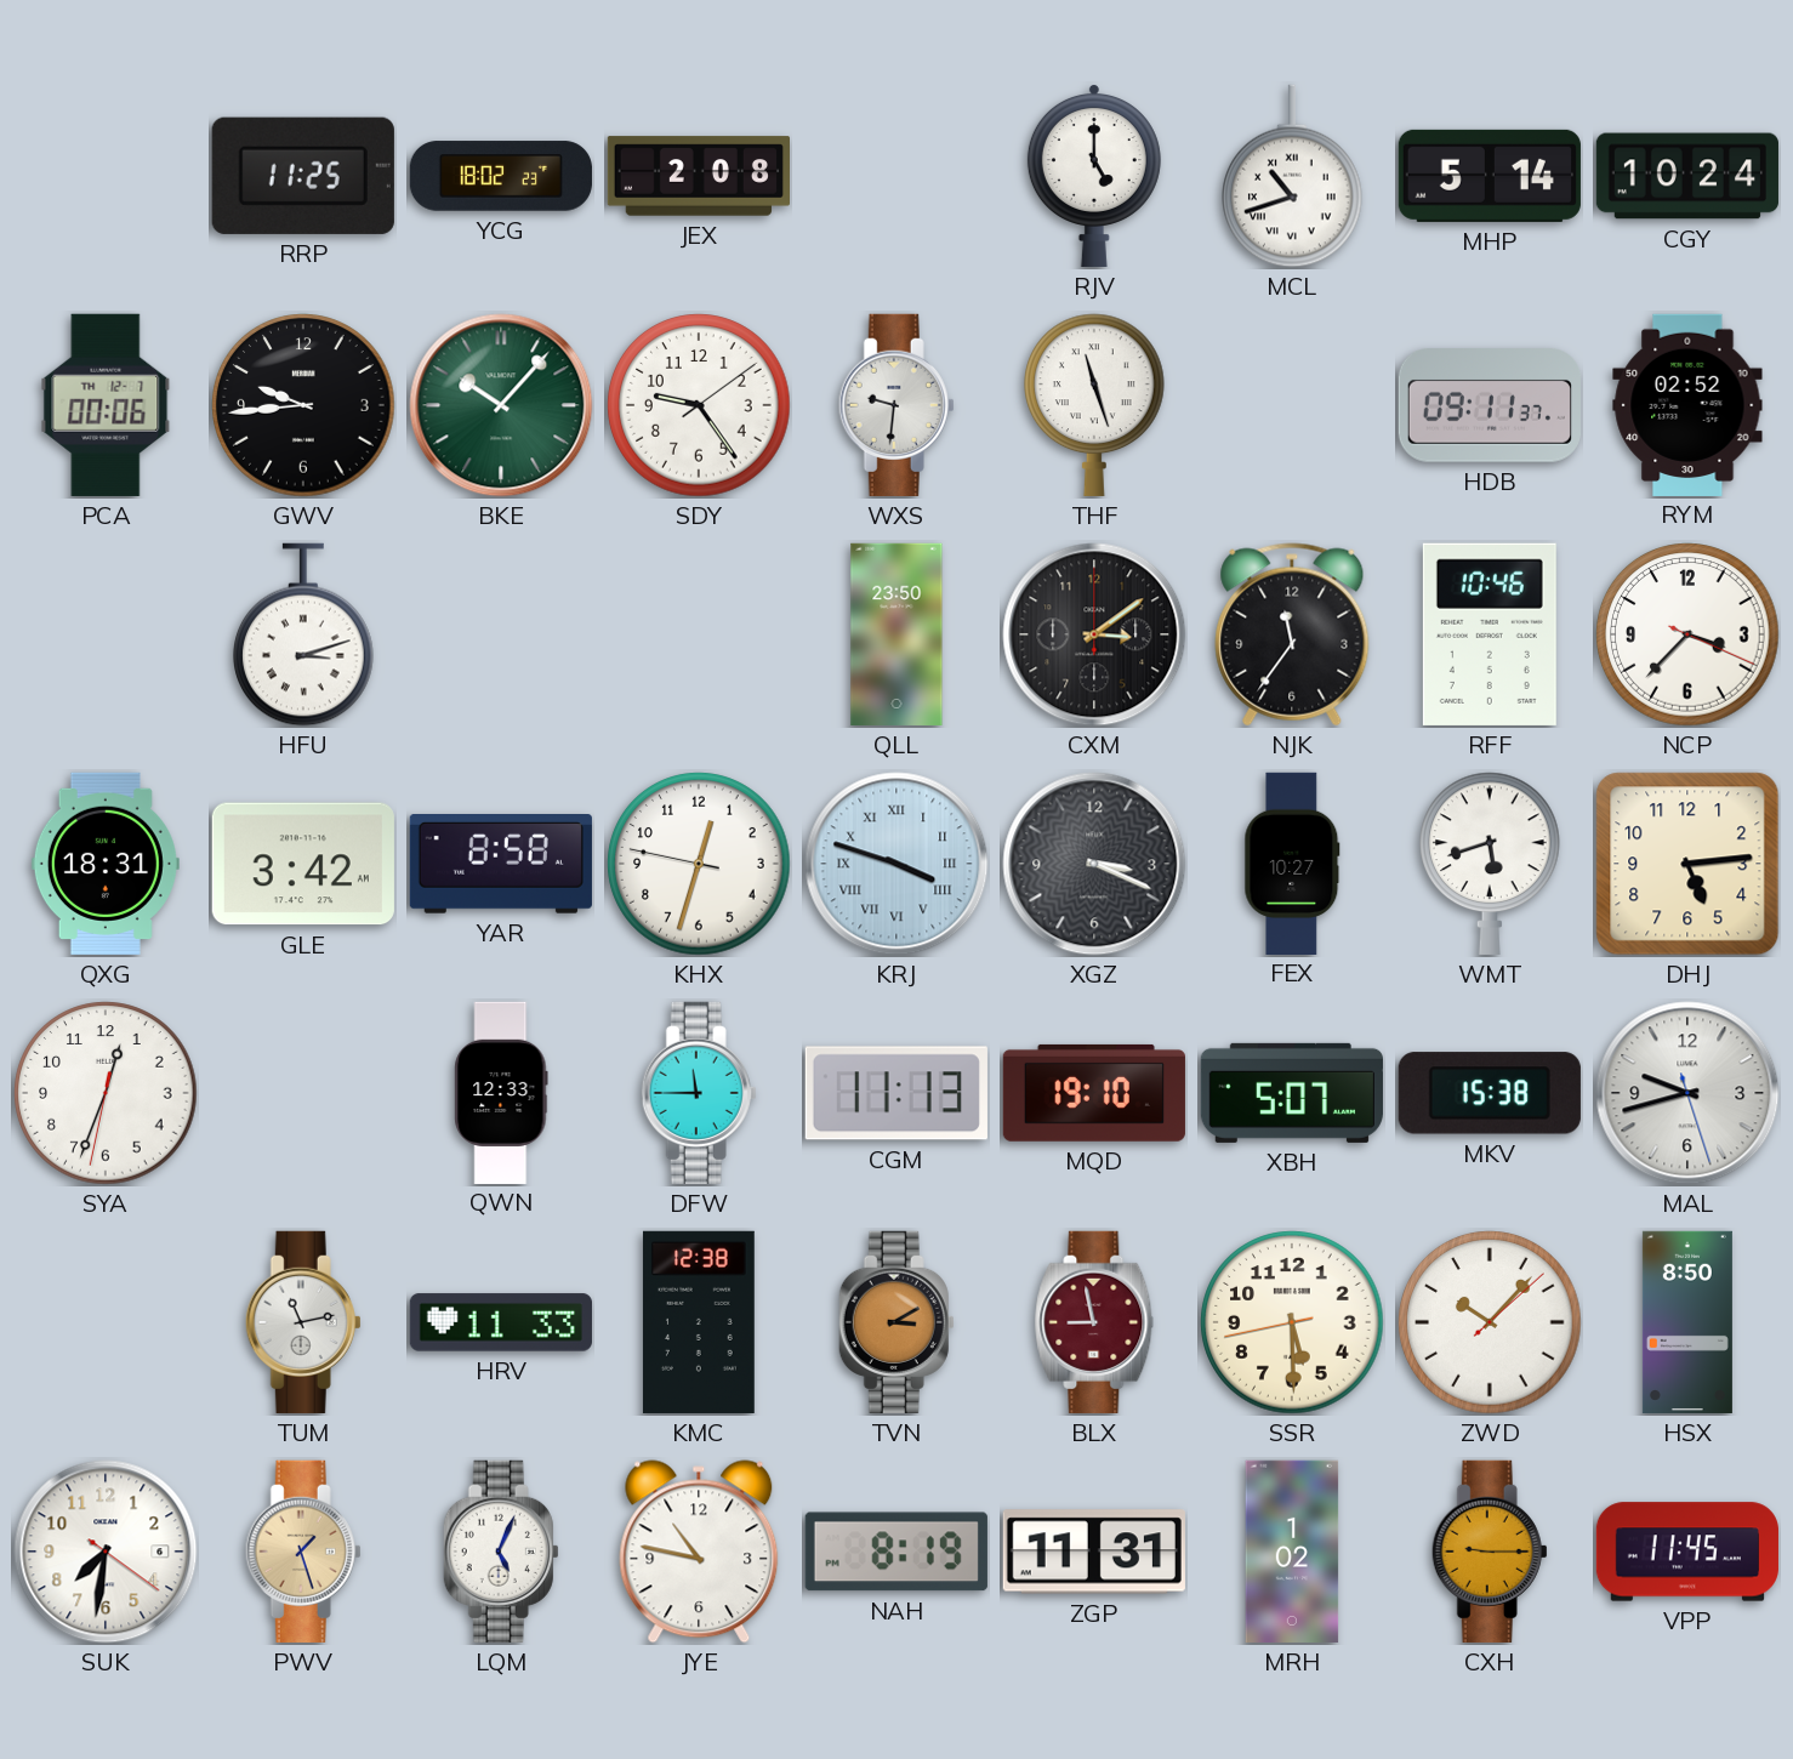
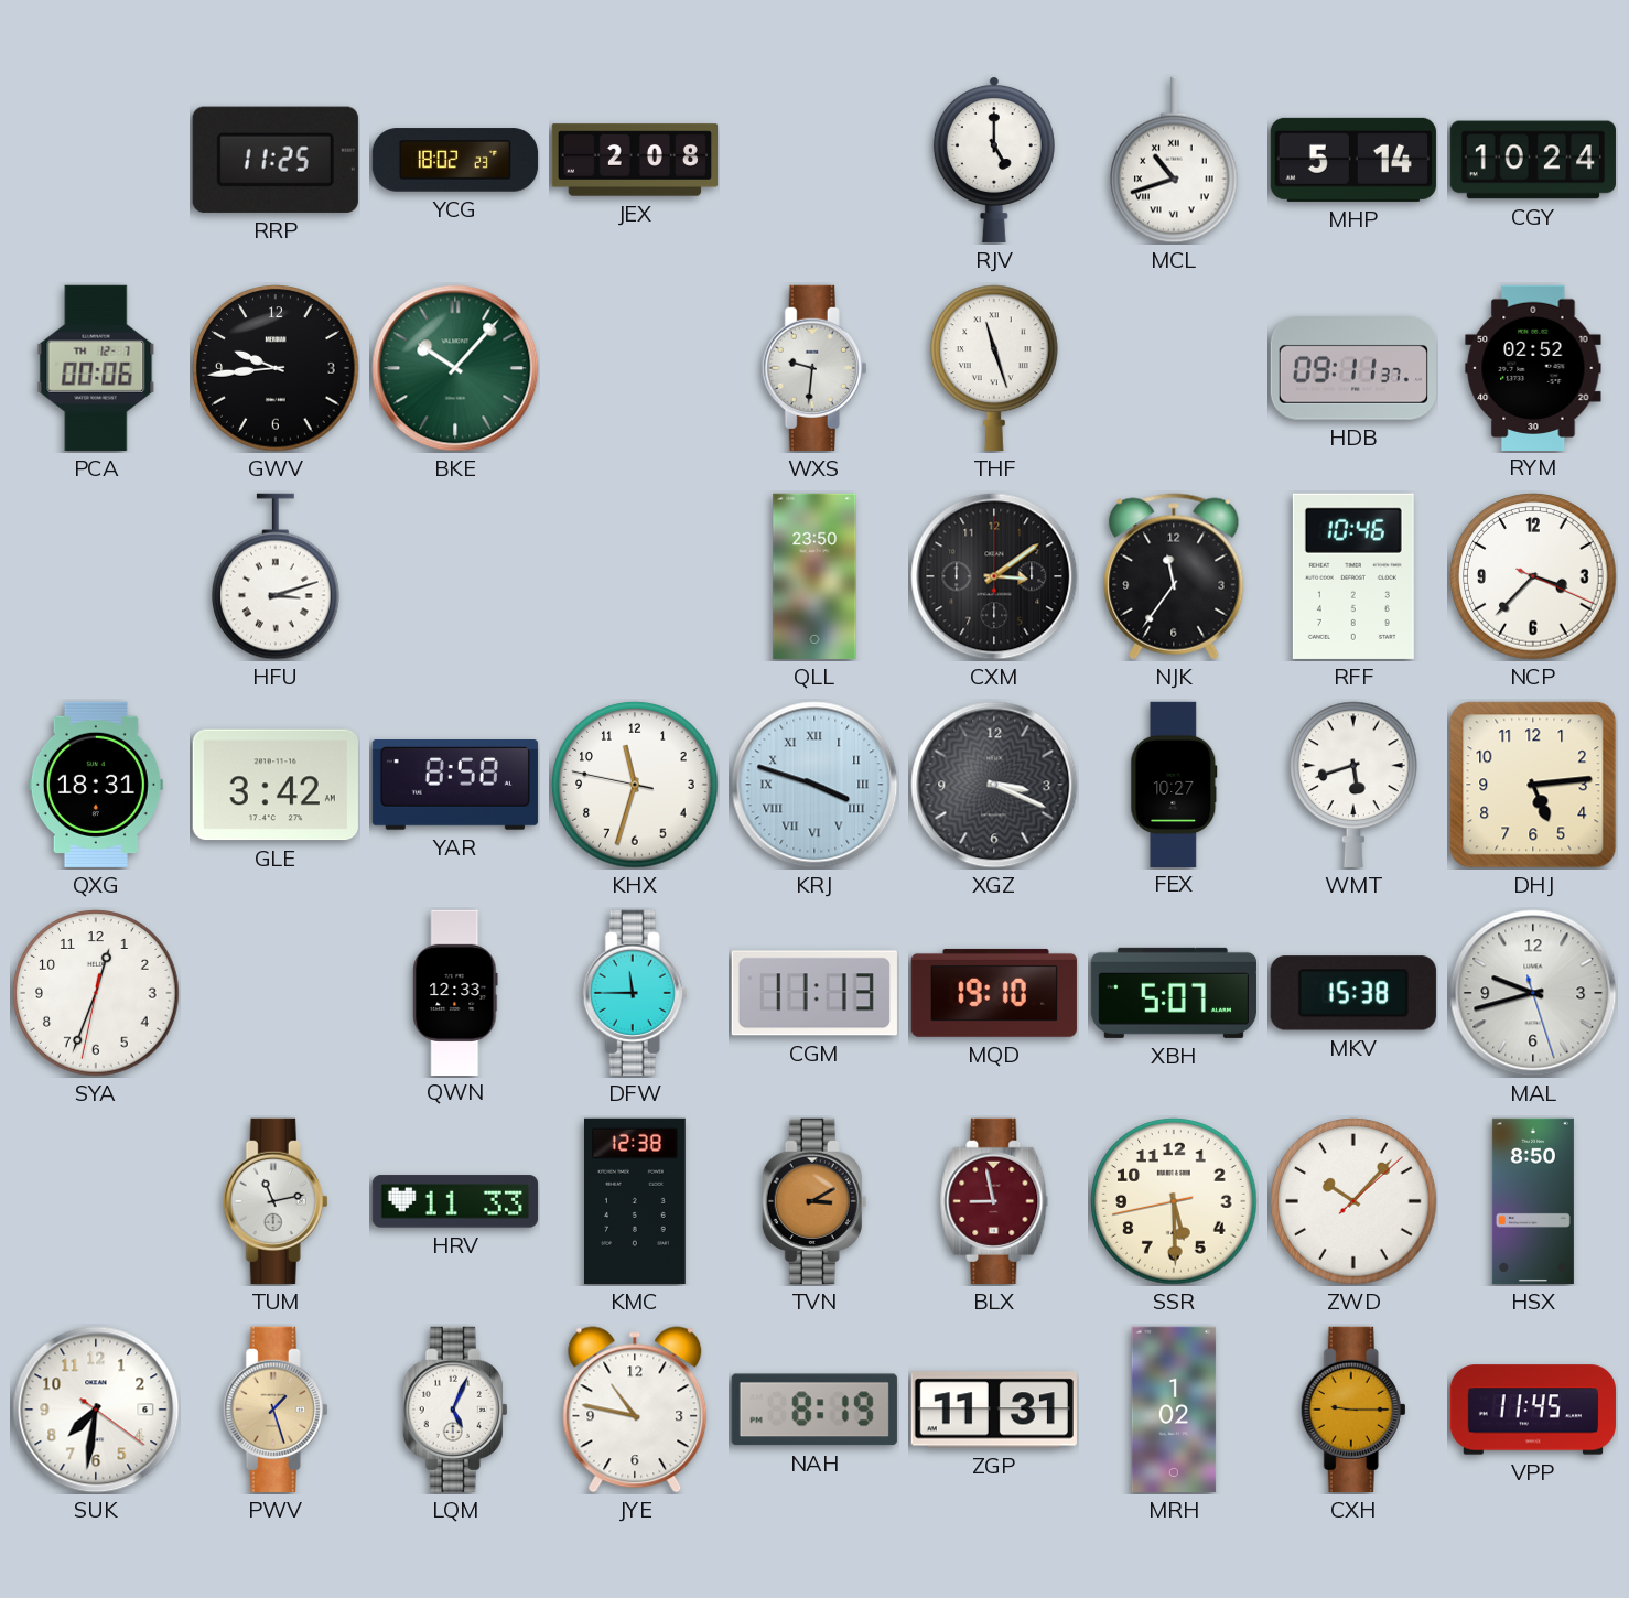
SDY: 9:24 -> none (699, 405)
KHX: 12:32 -> 11:32 (635, 785)
